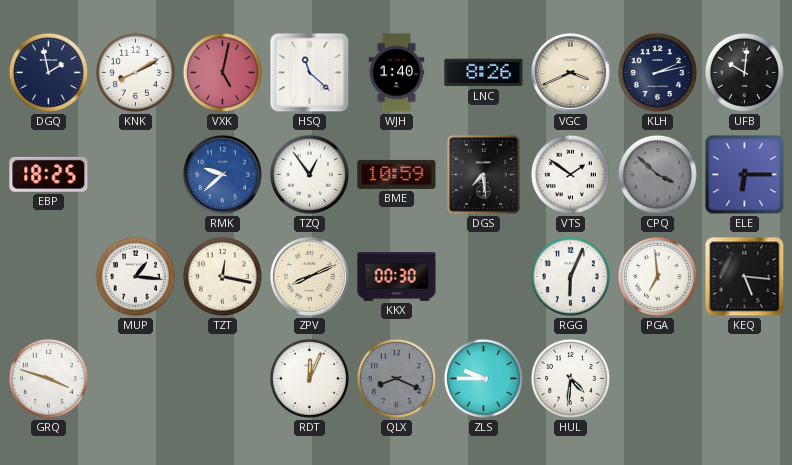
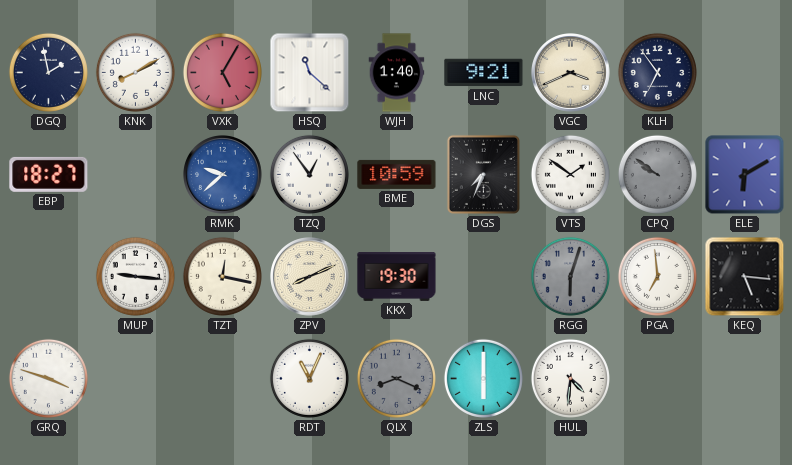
VXK: 5:02 -> 5:05 (222, 72)
LNC: 8:26 -> 9:21 (484, 73)
KLH: 2:13 -> 6:54 (657, 72)
UFB: 10:01 -> none (744, 72)
EBP: 18:25 -> 18:27 (49, 174)
DGS: 7:29 -> 7:34 (483, 174)
CPQ: 3:52 -> 9:51 (657, 174)
ELE: 6:15 -> 6:10 (745, 175)
MUP: 1:16 -> 9:16 (135, 276)
KKX: 00:30 -> 19:30 (397, 277)
RGG: 6:04 -> 6:03 (570, 276)
RGG dial: white -> grey (570, 276)
RDT: 12:04 -> 11:04 (309, 378)
ZLS: 9:45 -> 6:00 (483, 378)
